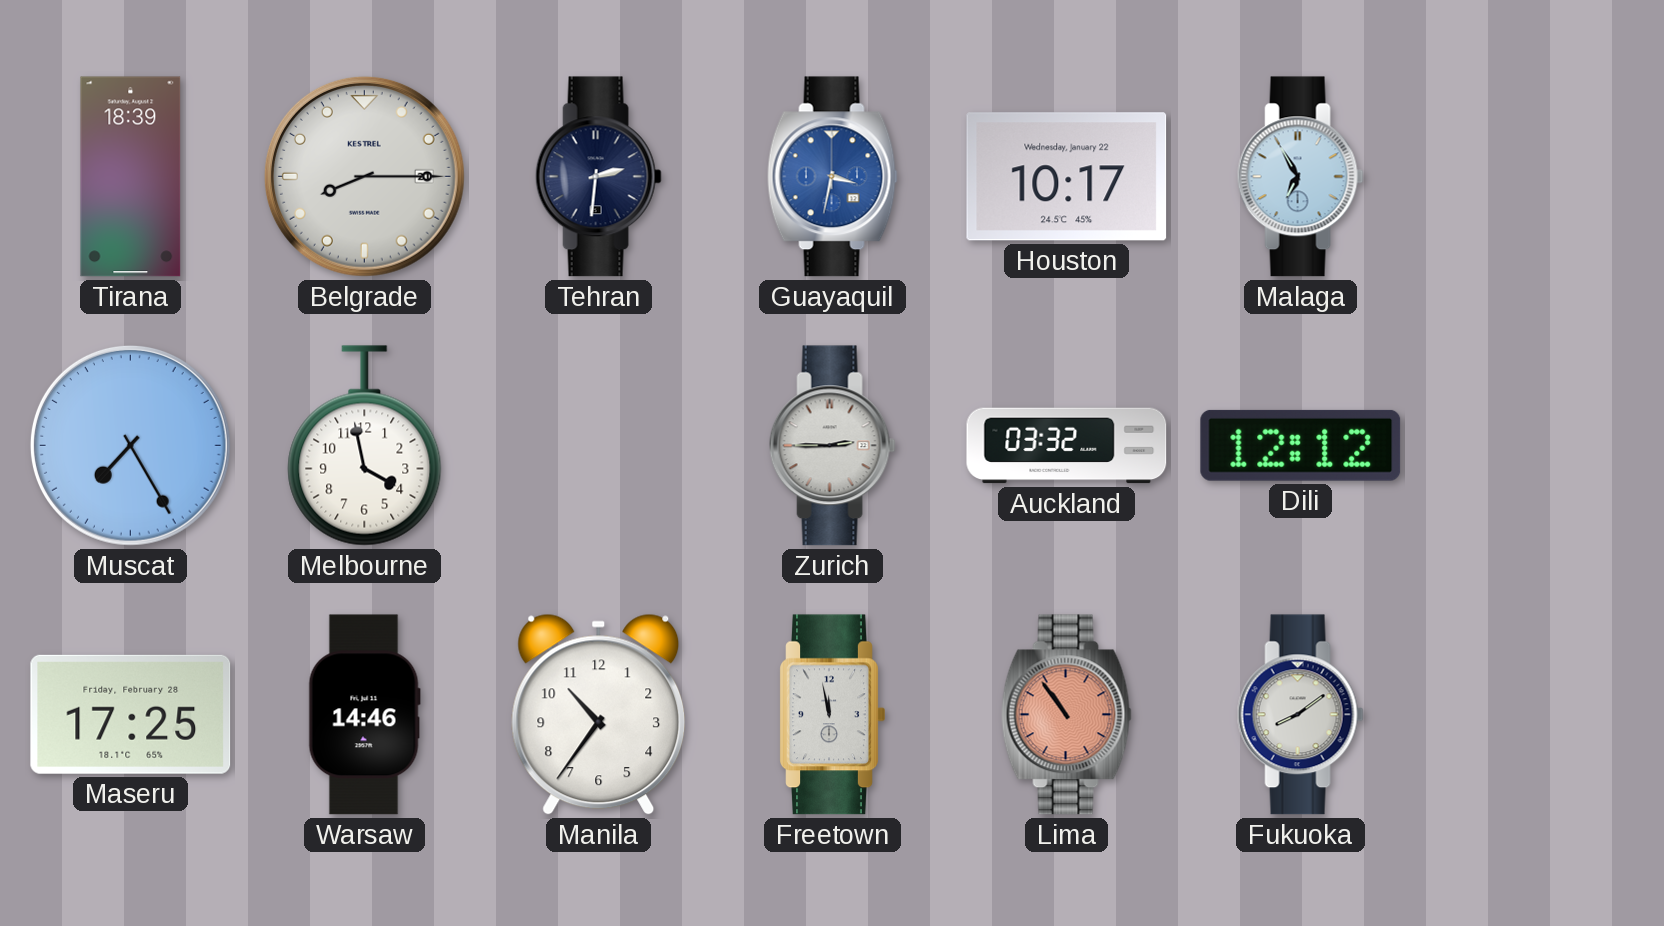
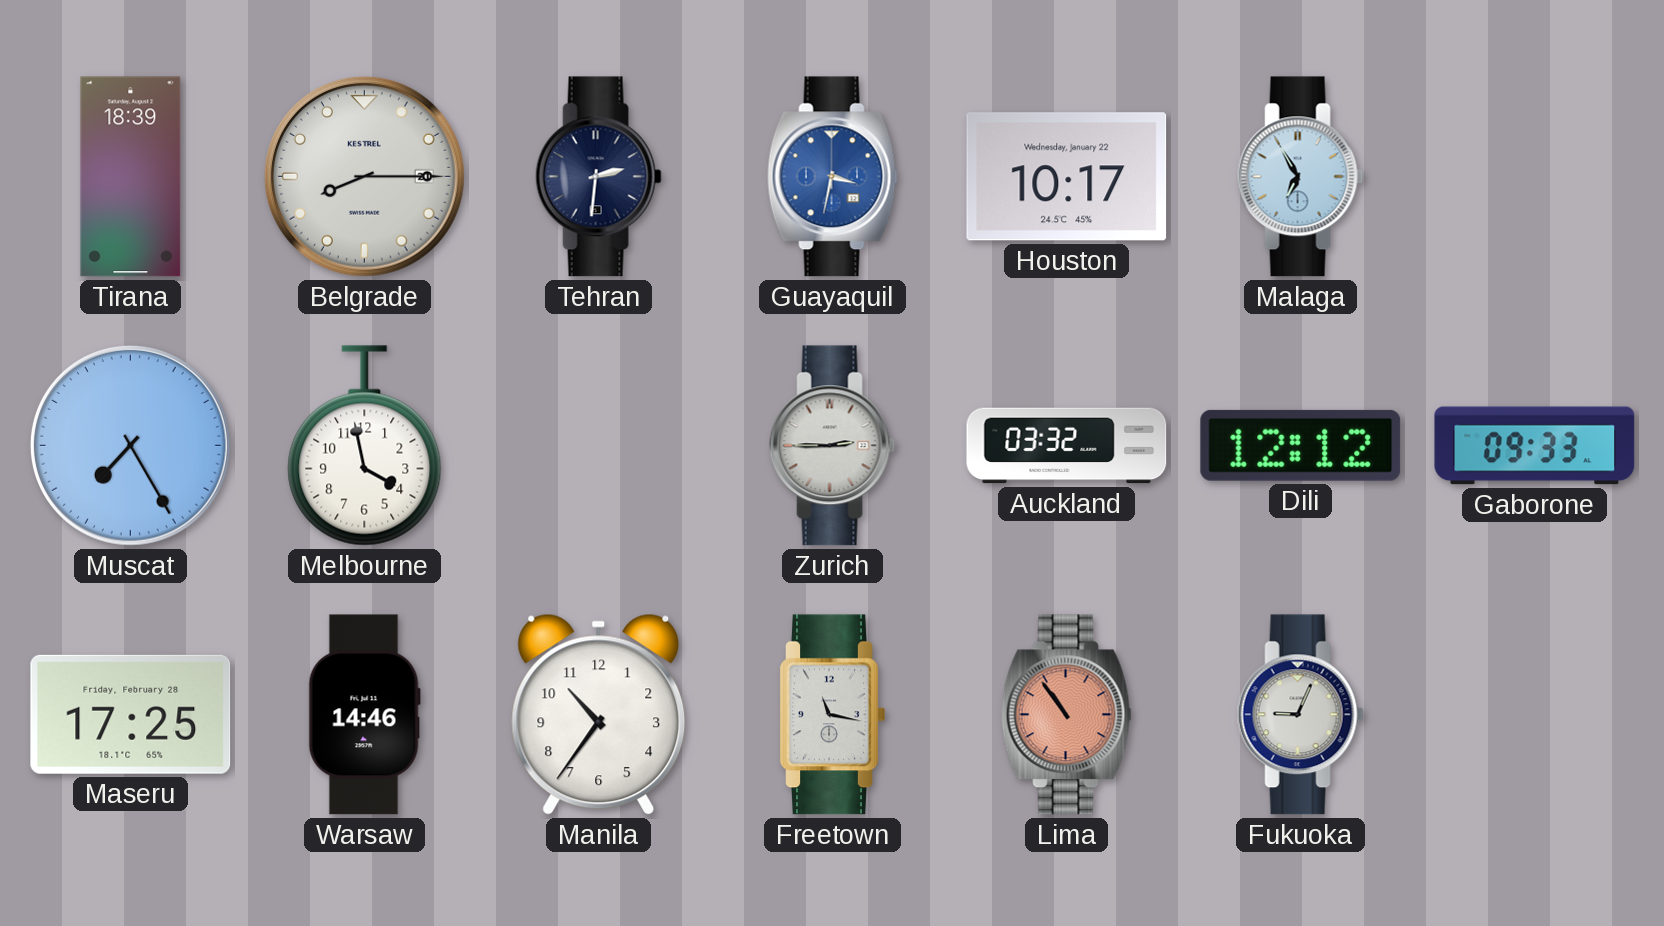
Gaborone: none -> 09:33 (1535, 446)
Freetown: 11:58 -> 11:17 (832, 715)
Fukuoka: 8:09 -> 9:04 (1300, 715)
